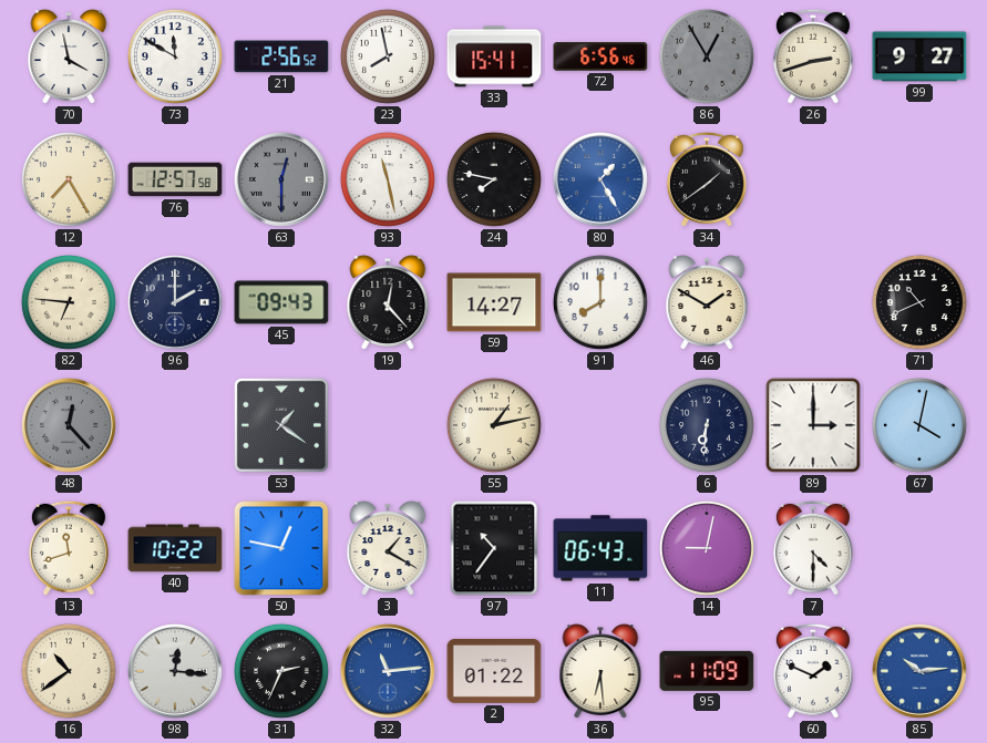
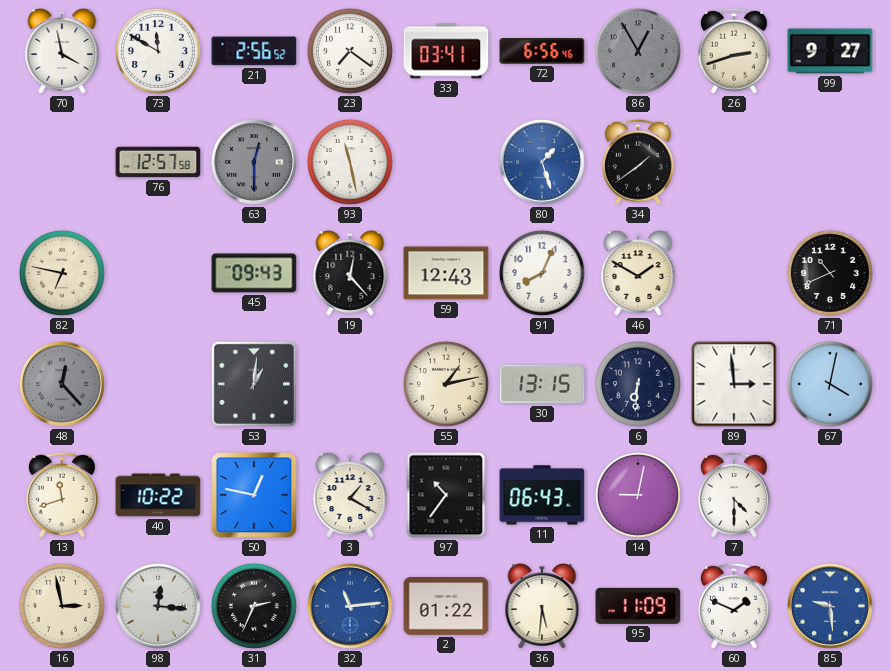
23: 7:58 -> 7:21 (350, 51)
33: 15:41 -> 03:41 (446, 51)
12: 7:25 -> none (69, 179)
24: 7:47 -> none (494, 179)
80: 1:25 -> 1:27 (543, 163)
82: 6:46 -> 6:47 (62, 273)
96: 2:00 -> none (176, 303)
59: 14:27 -> 12:43 (446, 273)
91: 8:00 -> 8:04 (542, 273)
53: 1:21 -> 1:01 (254, 384)
30: none -> 13:15 (542, 384)
89: 3:00 -> 2:59 (734, 384)
16: 10:39 -> 2:58 (62, 606)
36: 6:29 -> 5:31 (542, 606)
85: 10:14 -> 9:29 (831, 607)
